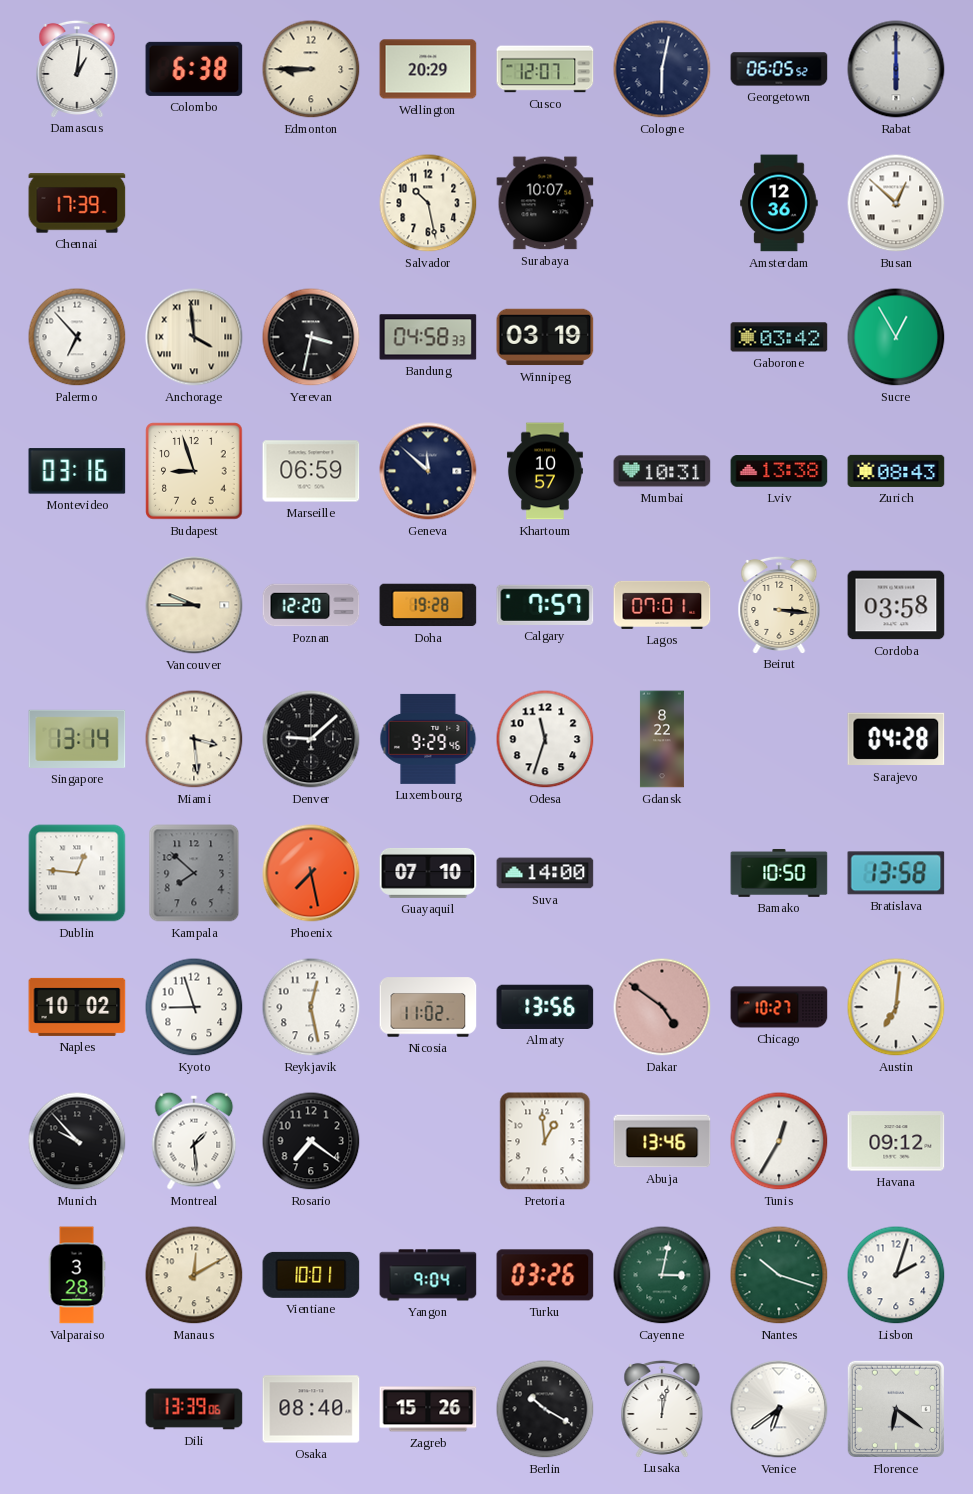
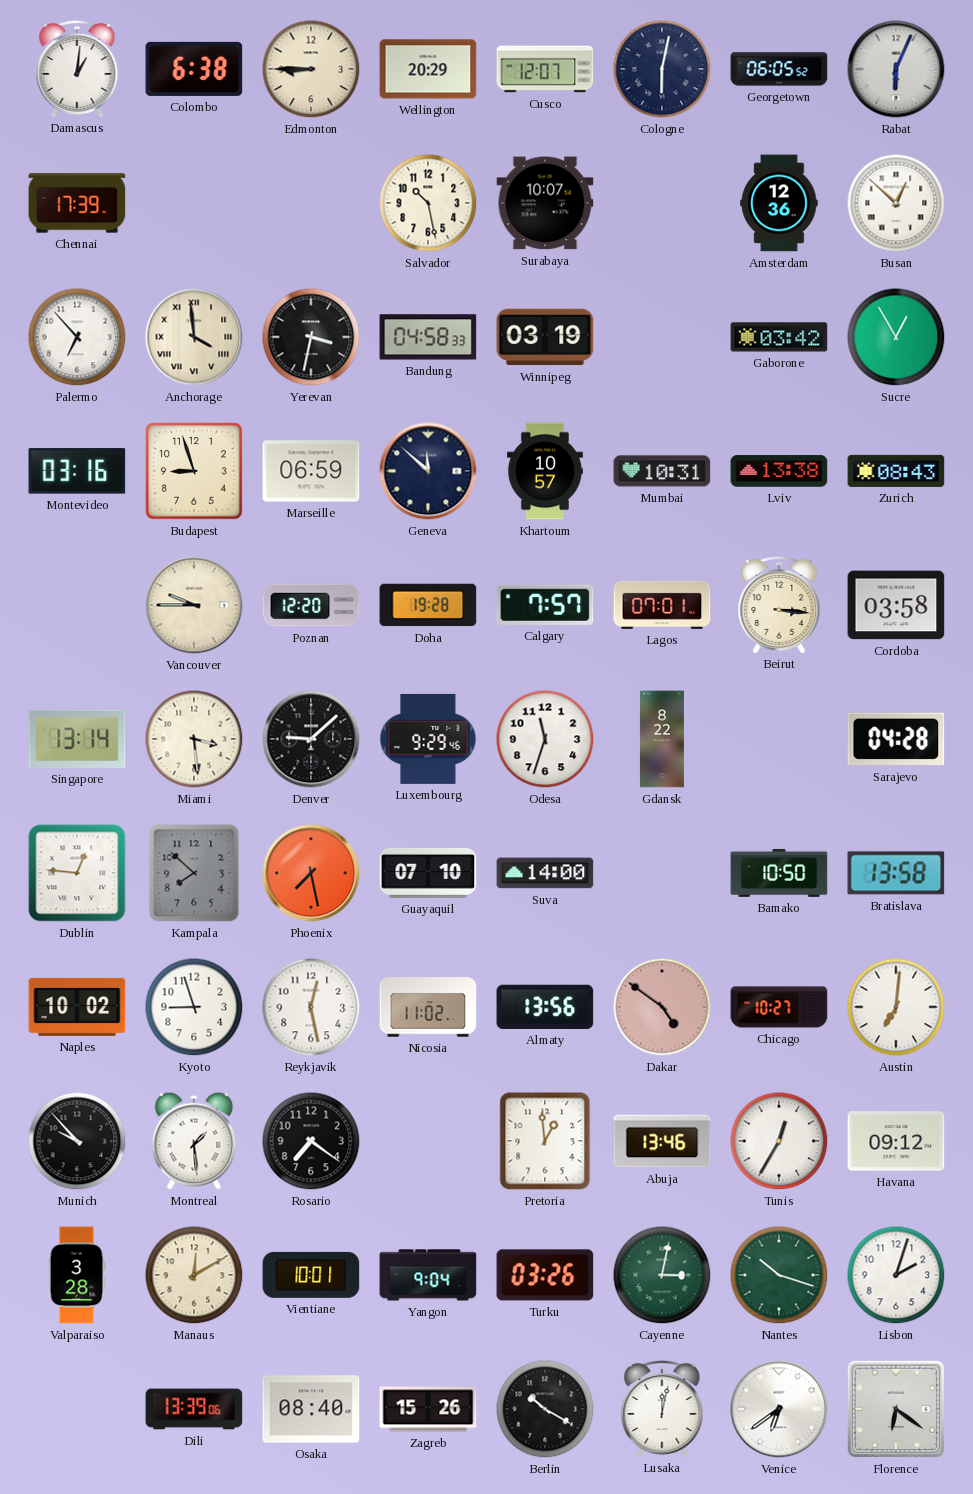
Rabat: 6:00 -> 6:04 (896, 69)
